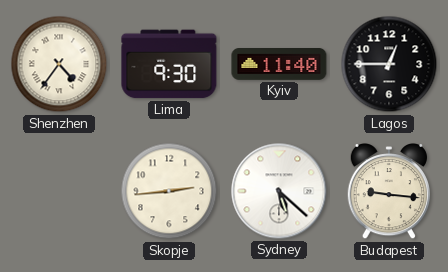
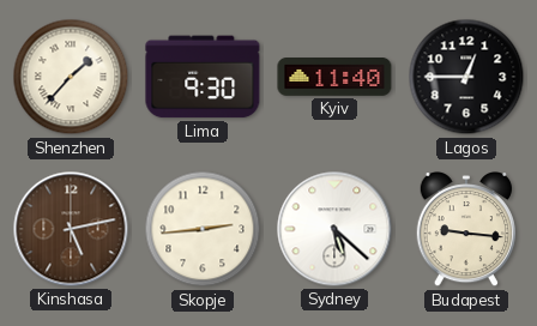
Shenzhen: 4:36 -> 1:37 (71, 77)
Kinshasa: none -> 5:13 (71, 229)
